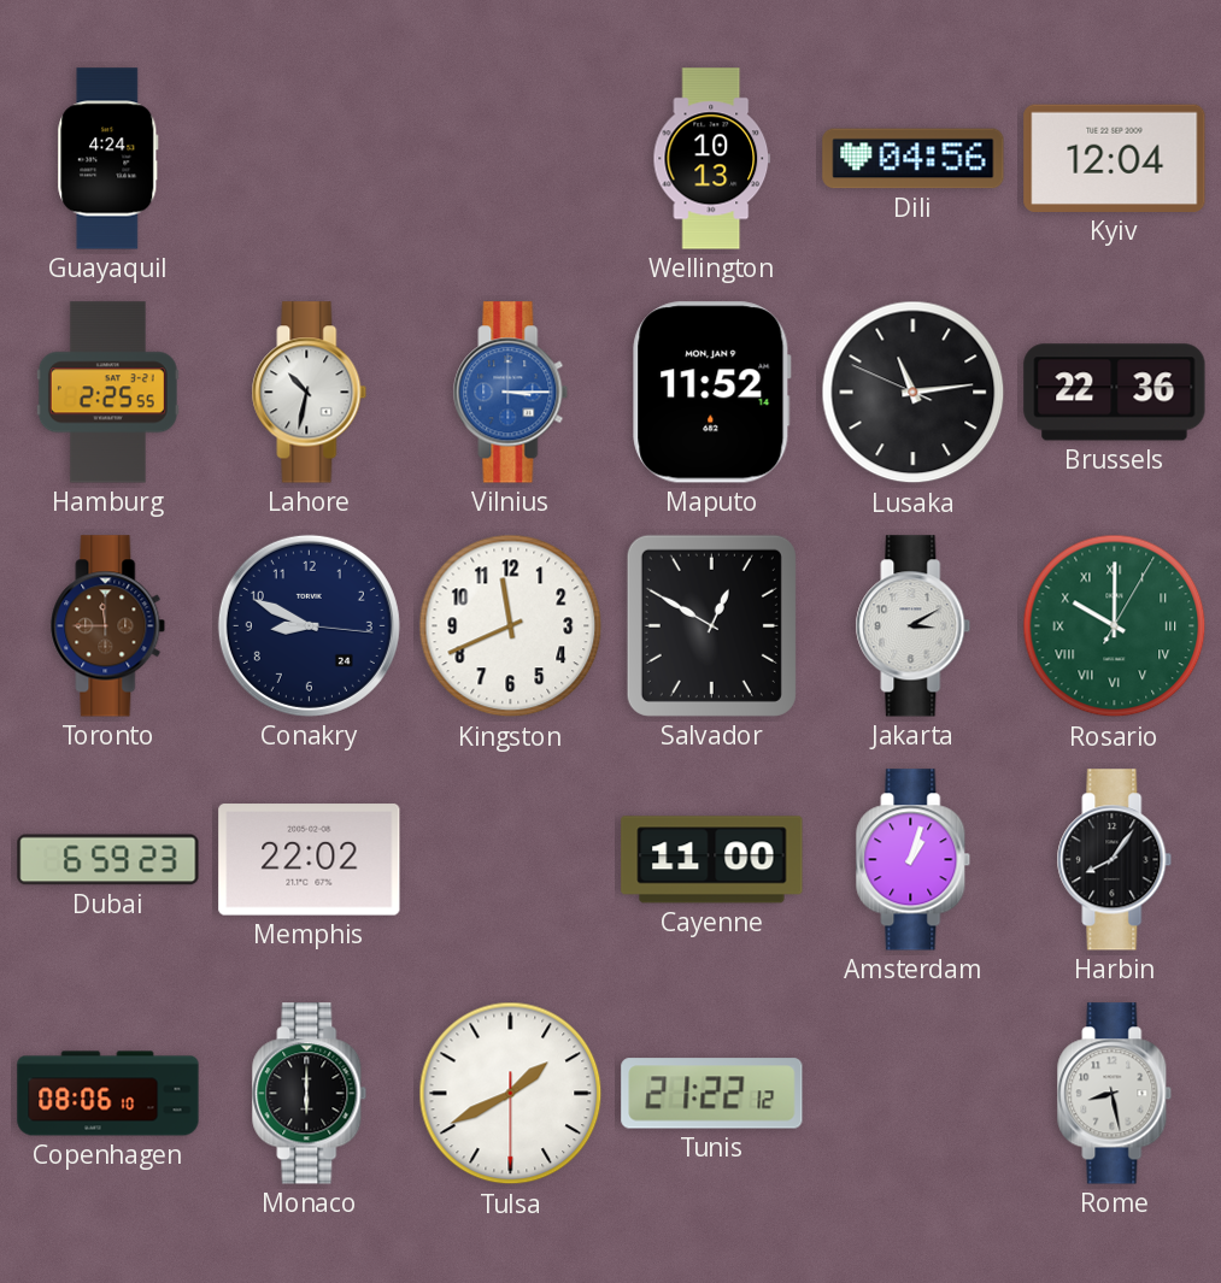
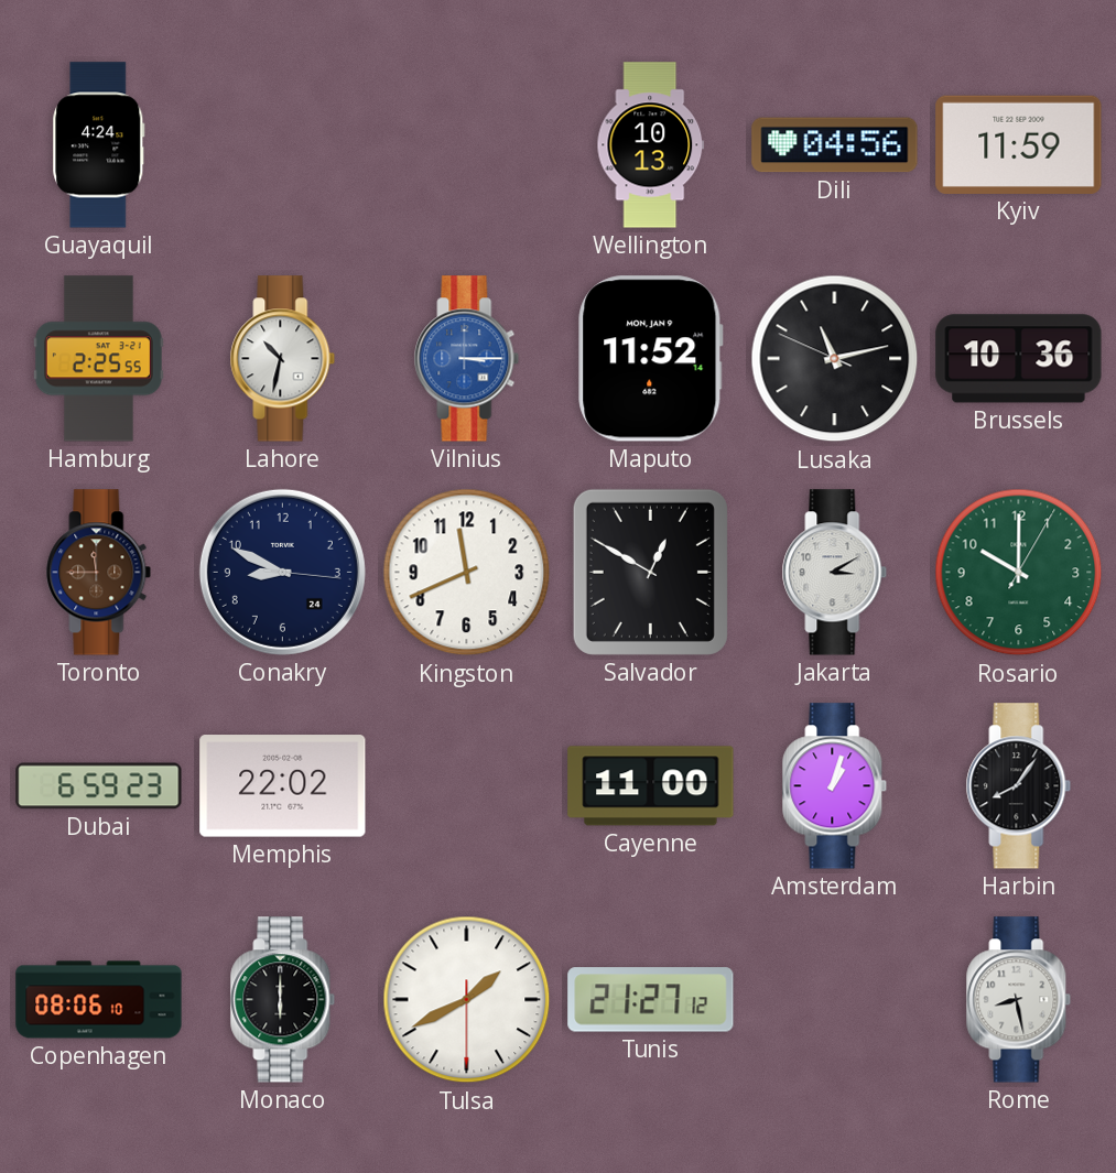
Kyiv: 12:04 -> 11:59 (1019, 144)
Lusaka: 11:13 -> 11:12 (835, 359)
Brussels: 22:36 -> 10:36 (1019, 359)
Rosario numerals: Roman -> Arabic (1019, 573)
Tunis: 21:22 -> 21:27 (651, 1000)
